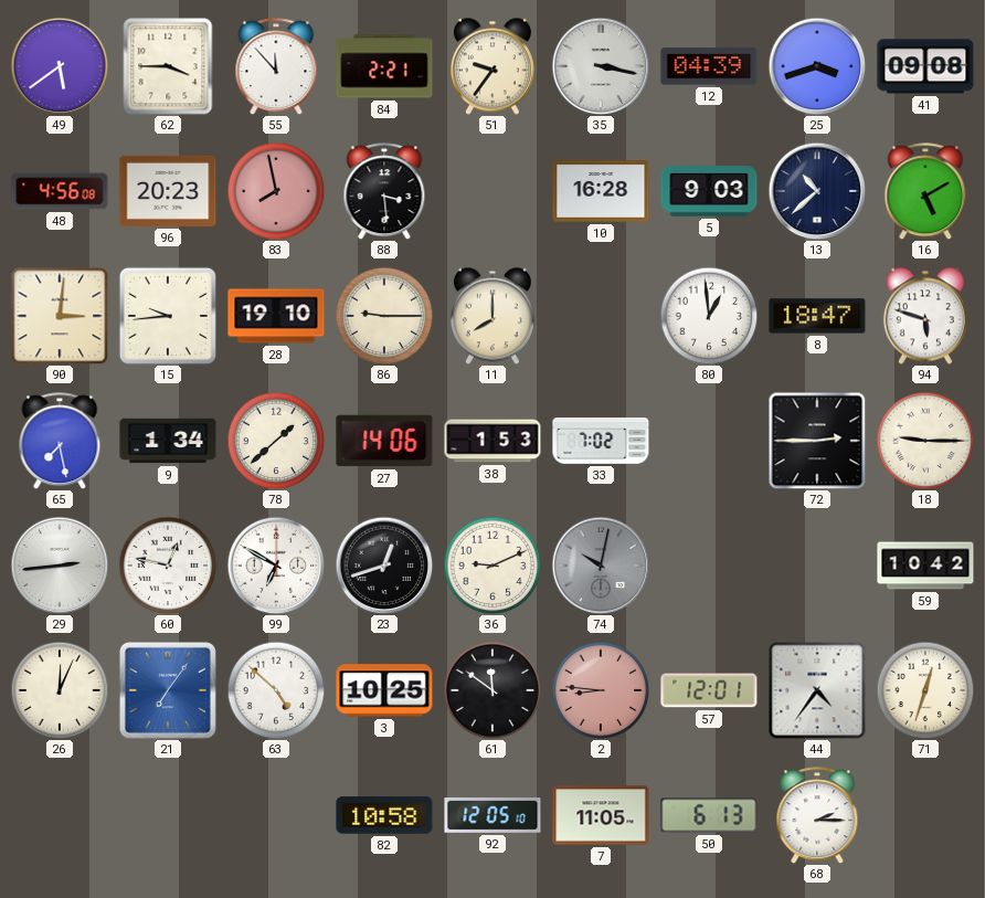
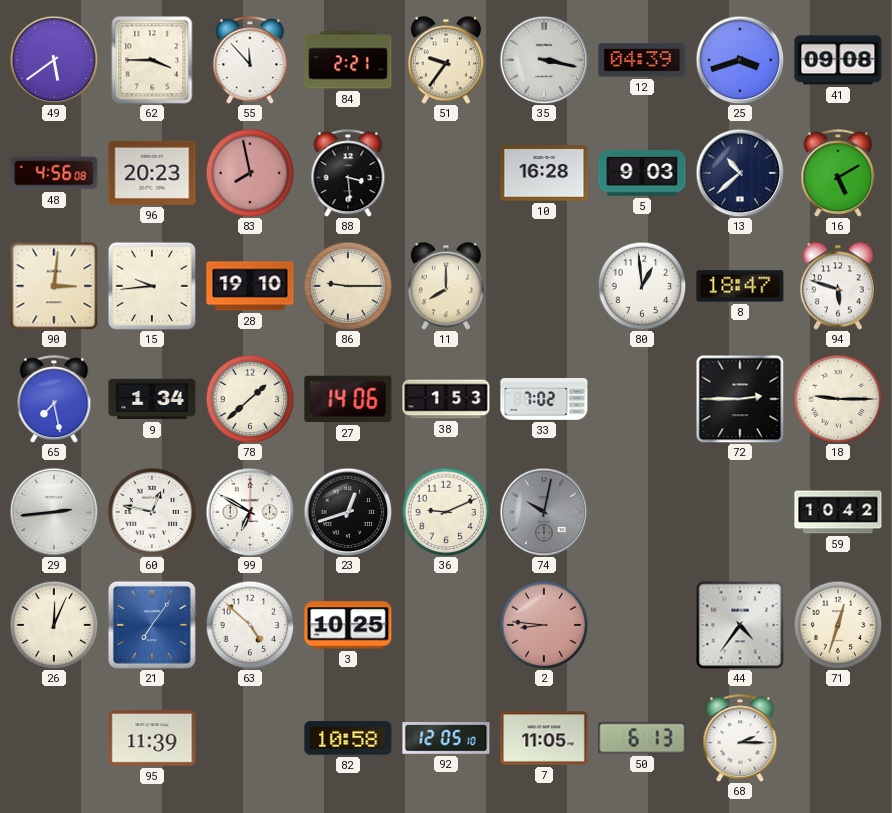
61: 11:51 -> none (492, 690)
57: 12:01 -> none (709, 690)
95: none -> 11:39 (152, 738)
